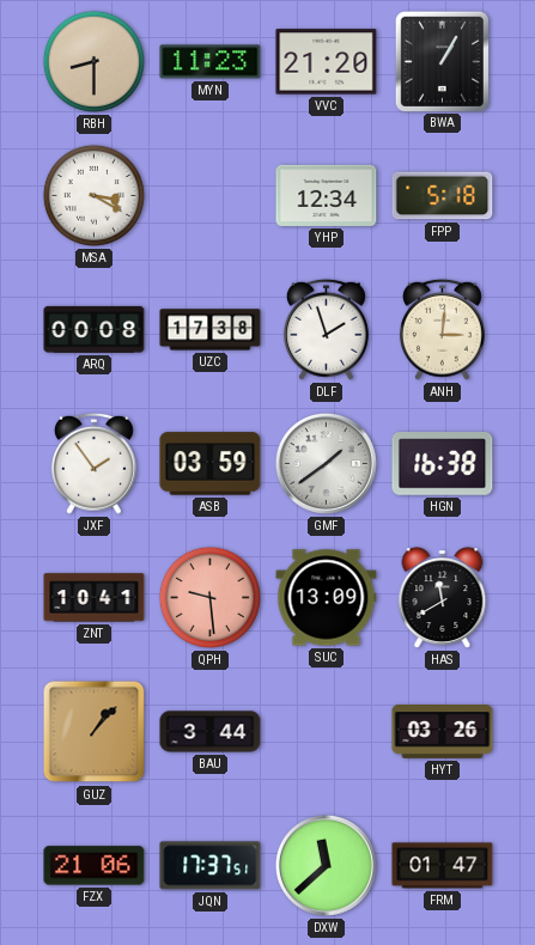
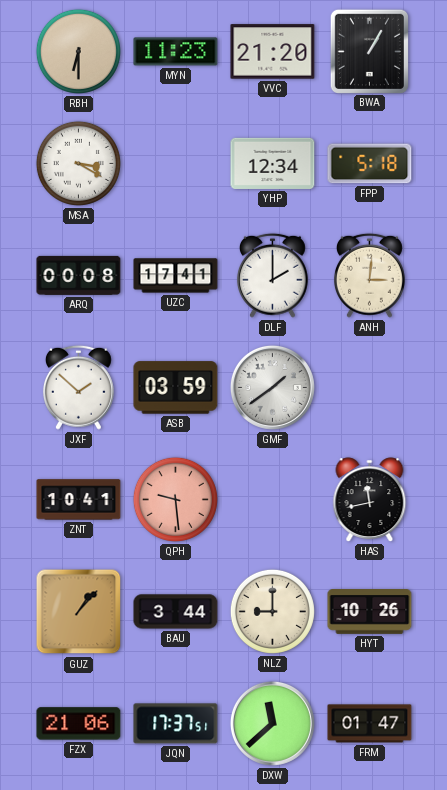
RBH: 8:30 -> 6:30 (78, 51)
UZC: 17:38 -> 17:41 (176, 276)
DLF: 1:57 -> 2:00 (272, 275)
JXF: 1:54 -> 1:52 (78, 387)
HGN: 16:38 -> none (443, 464)
SUC: 13:09 -> none (327, 598)
HAS: 11:40 -> 11:43 (370, 500)
NLZ: none -> 9:00 (272, 611)
HYT: 03:26 -> 10:26 (370, 612)
